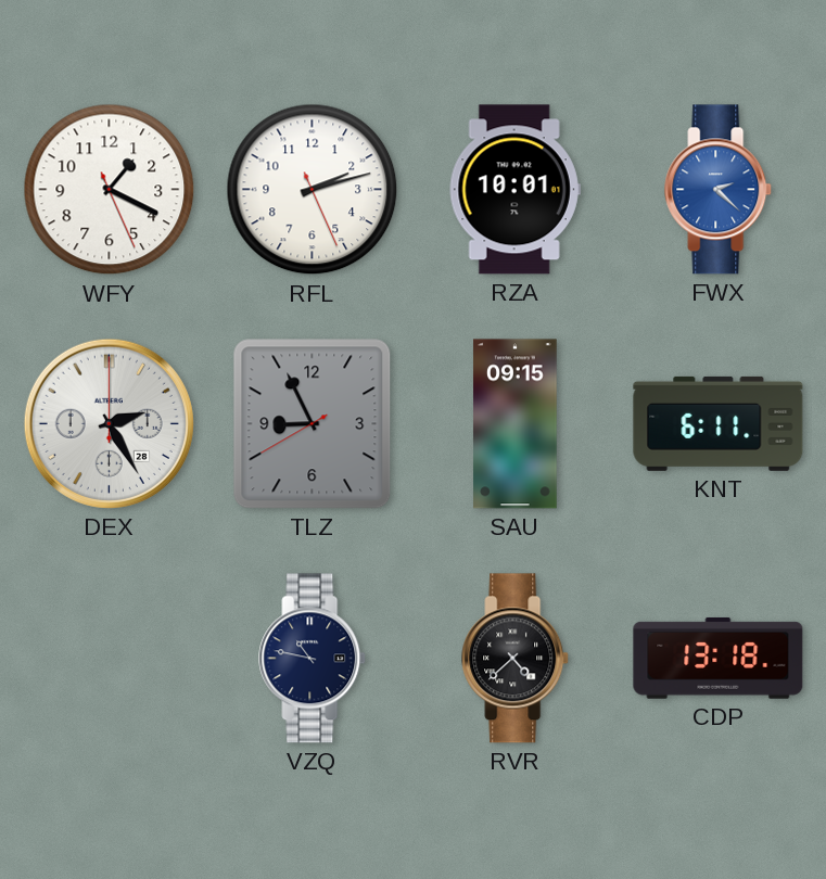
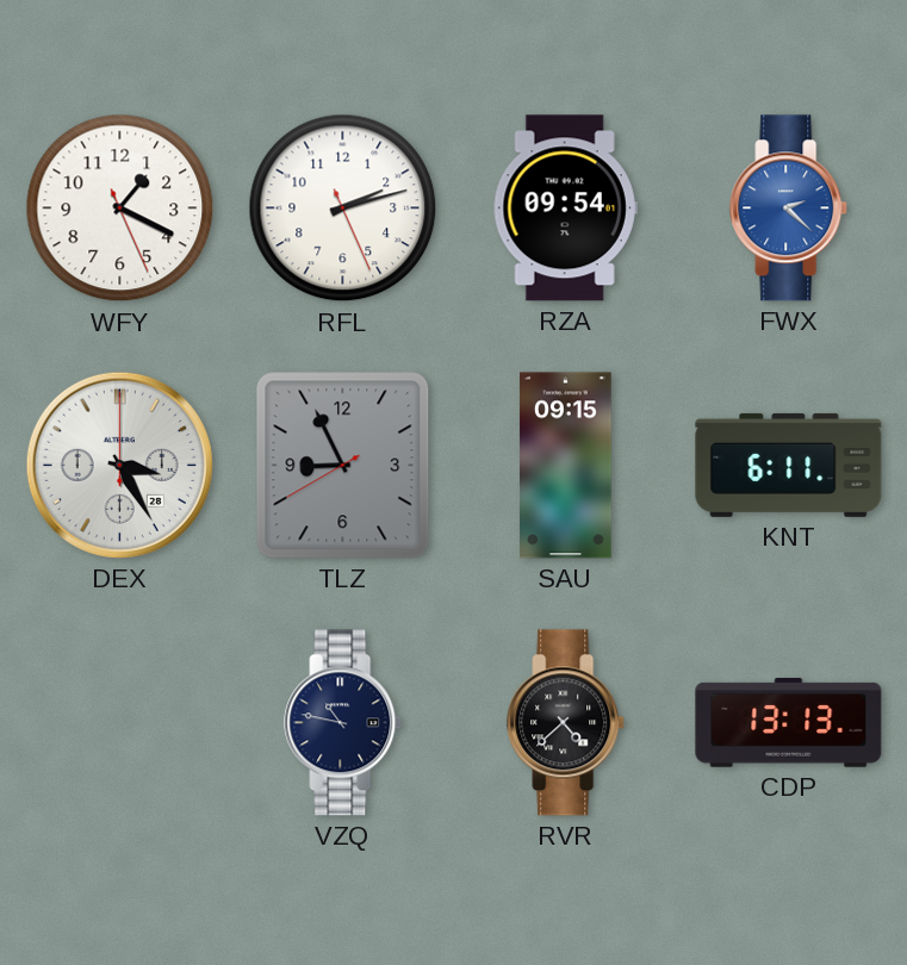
RZA: 10:01 -> 09:54 (565, 208)
DEX: 2:25 -> 3:25 (119, 465)
CDP: 13:18 -> 13:13 (789, 722)
